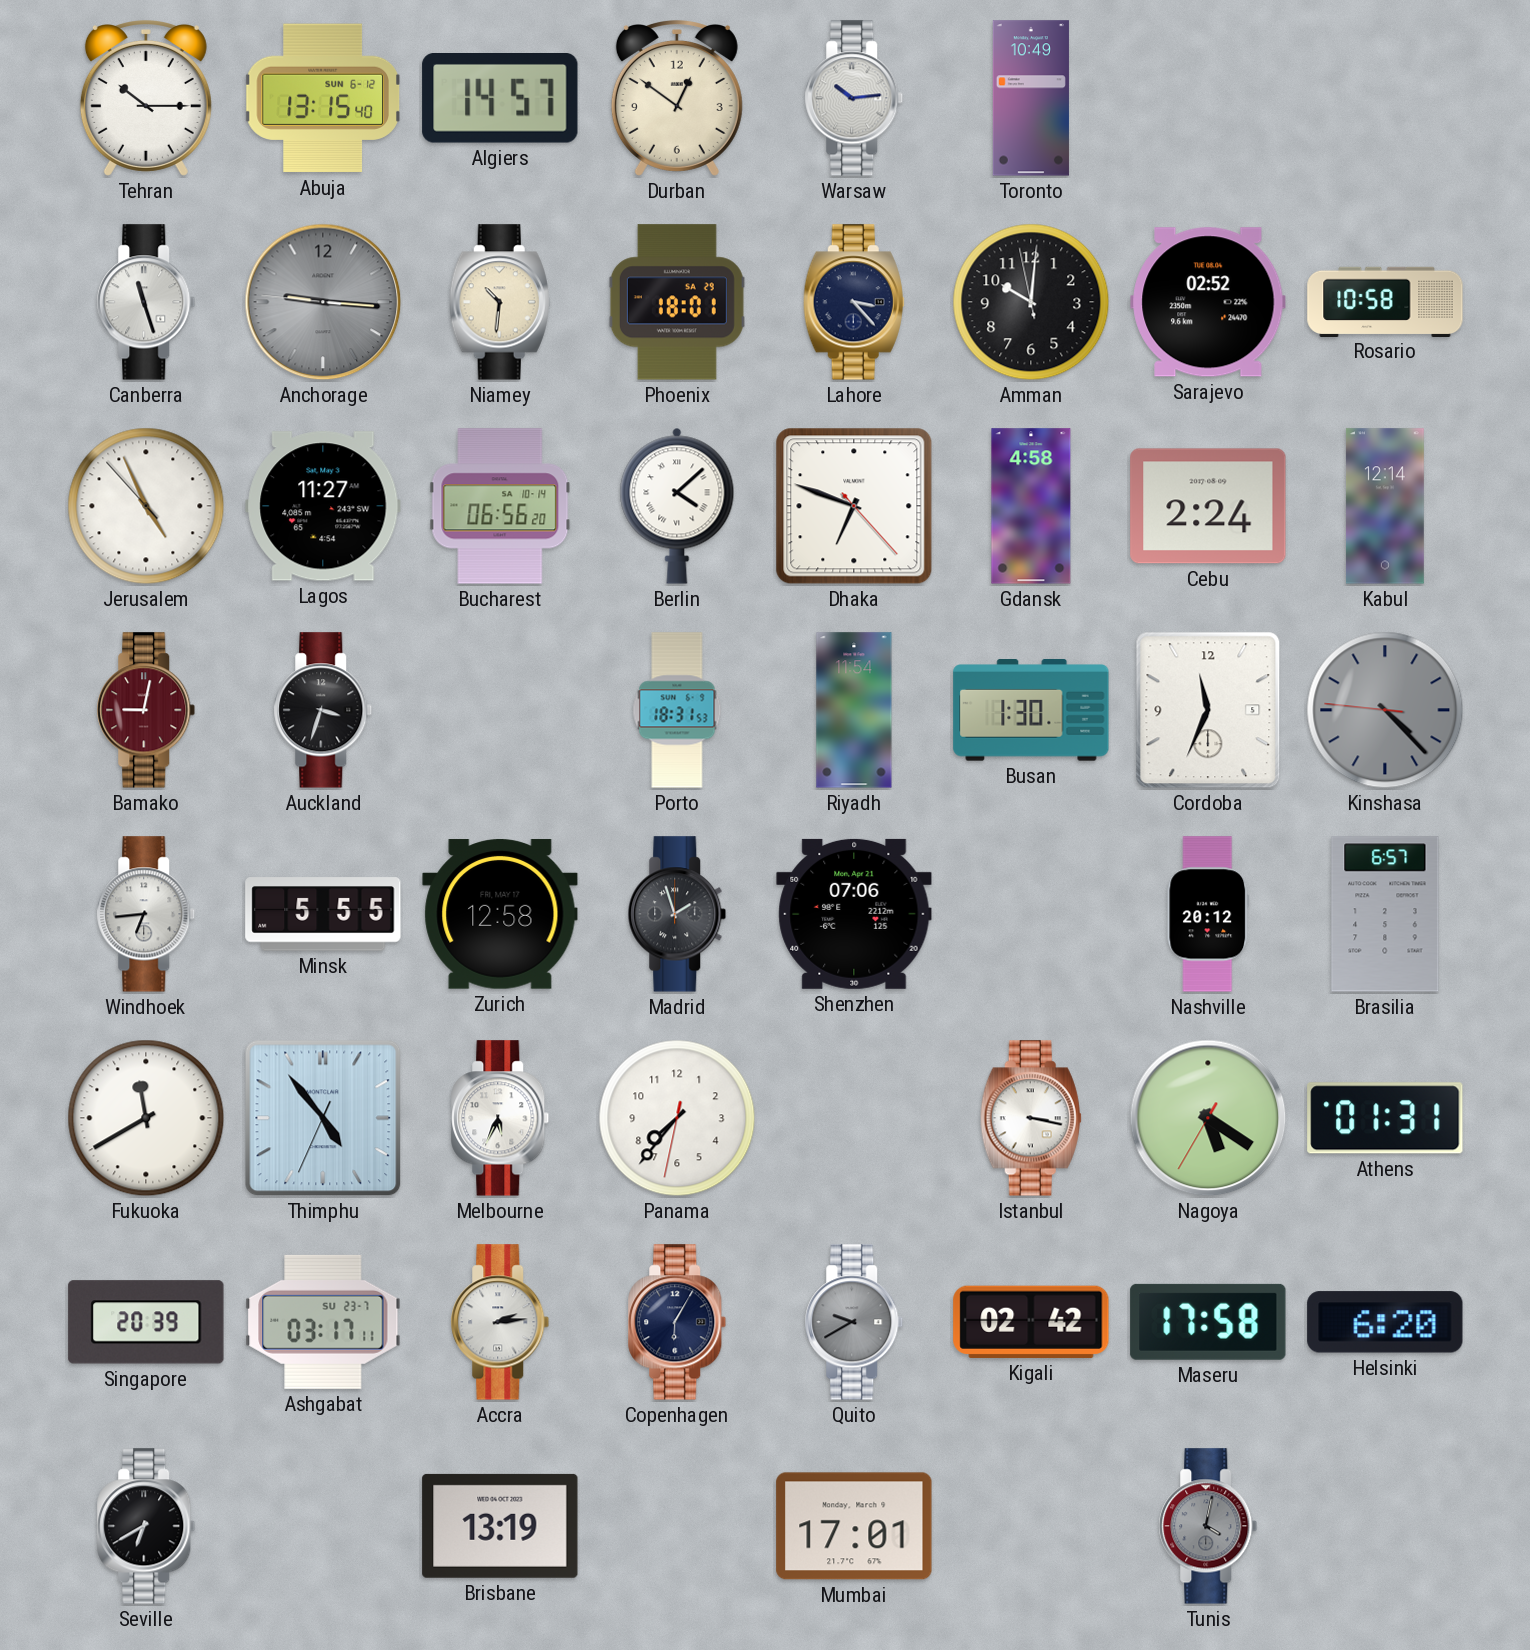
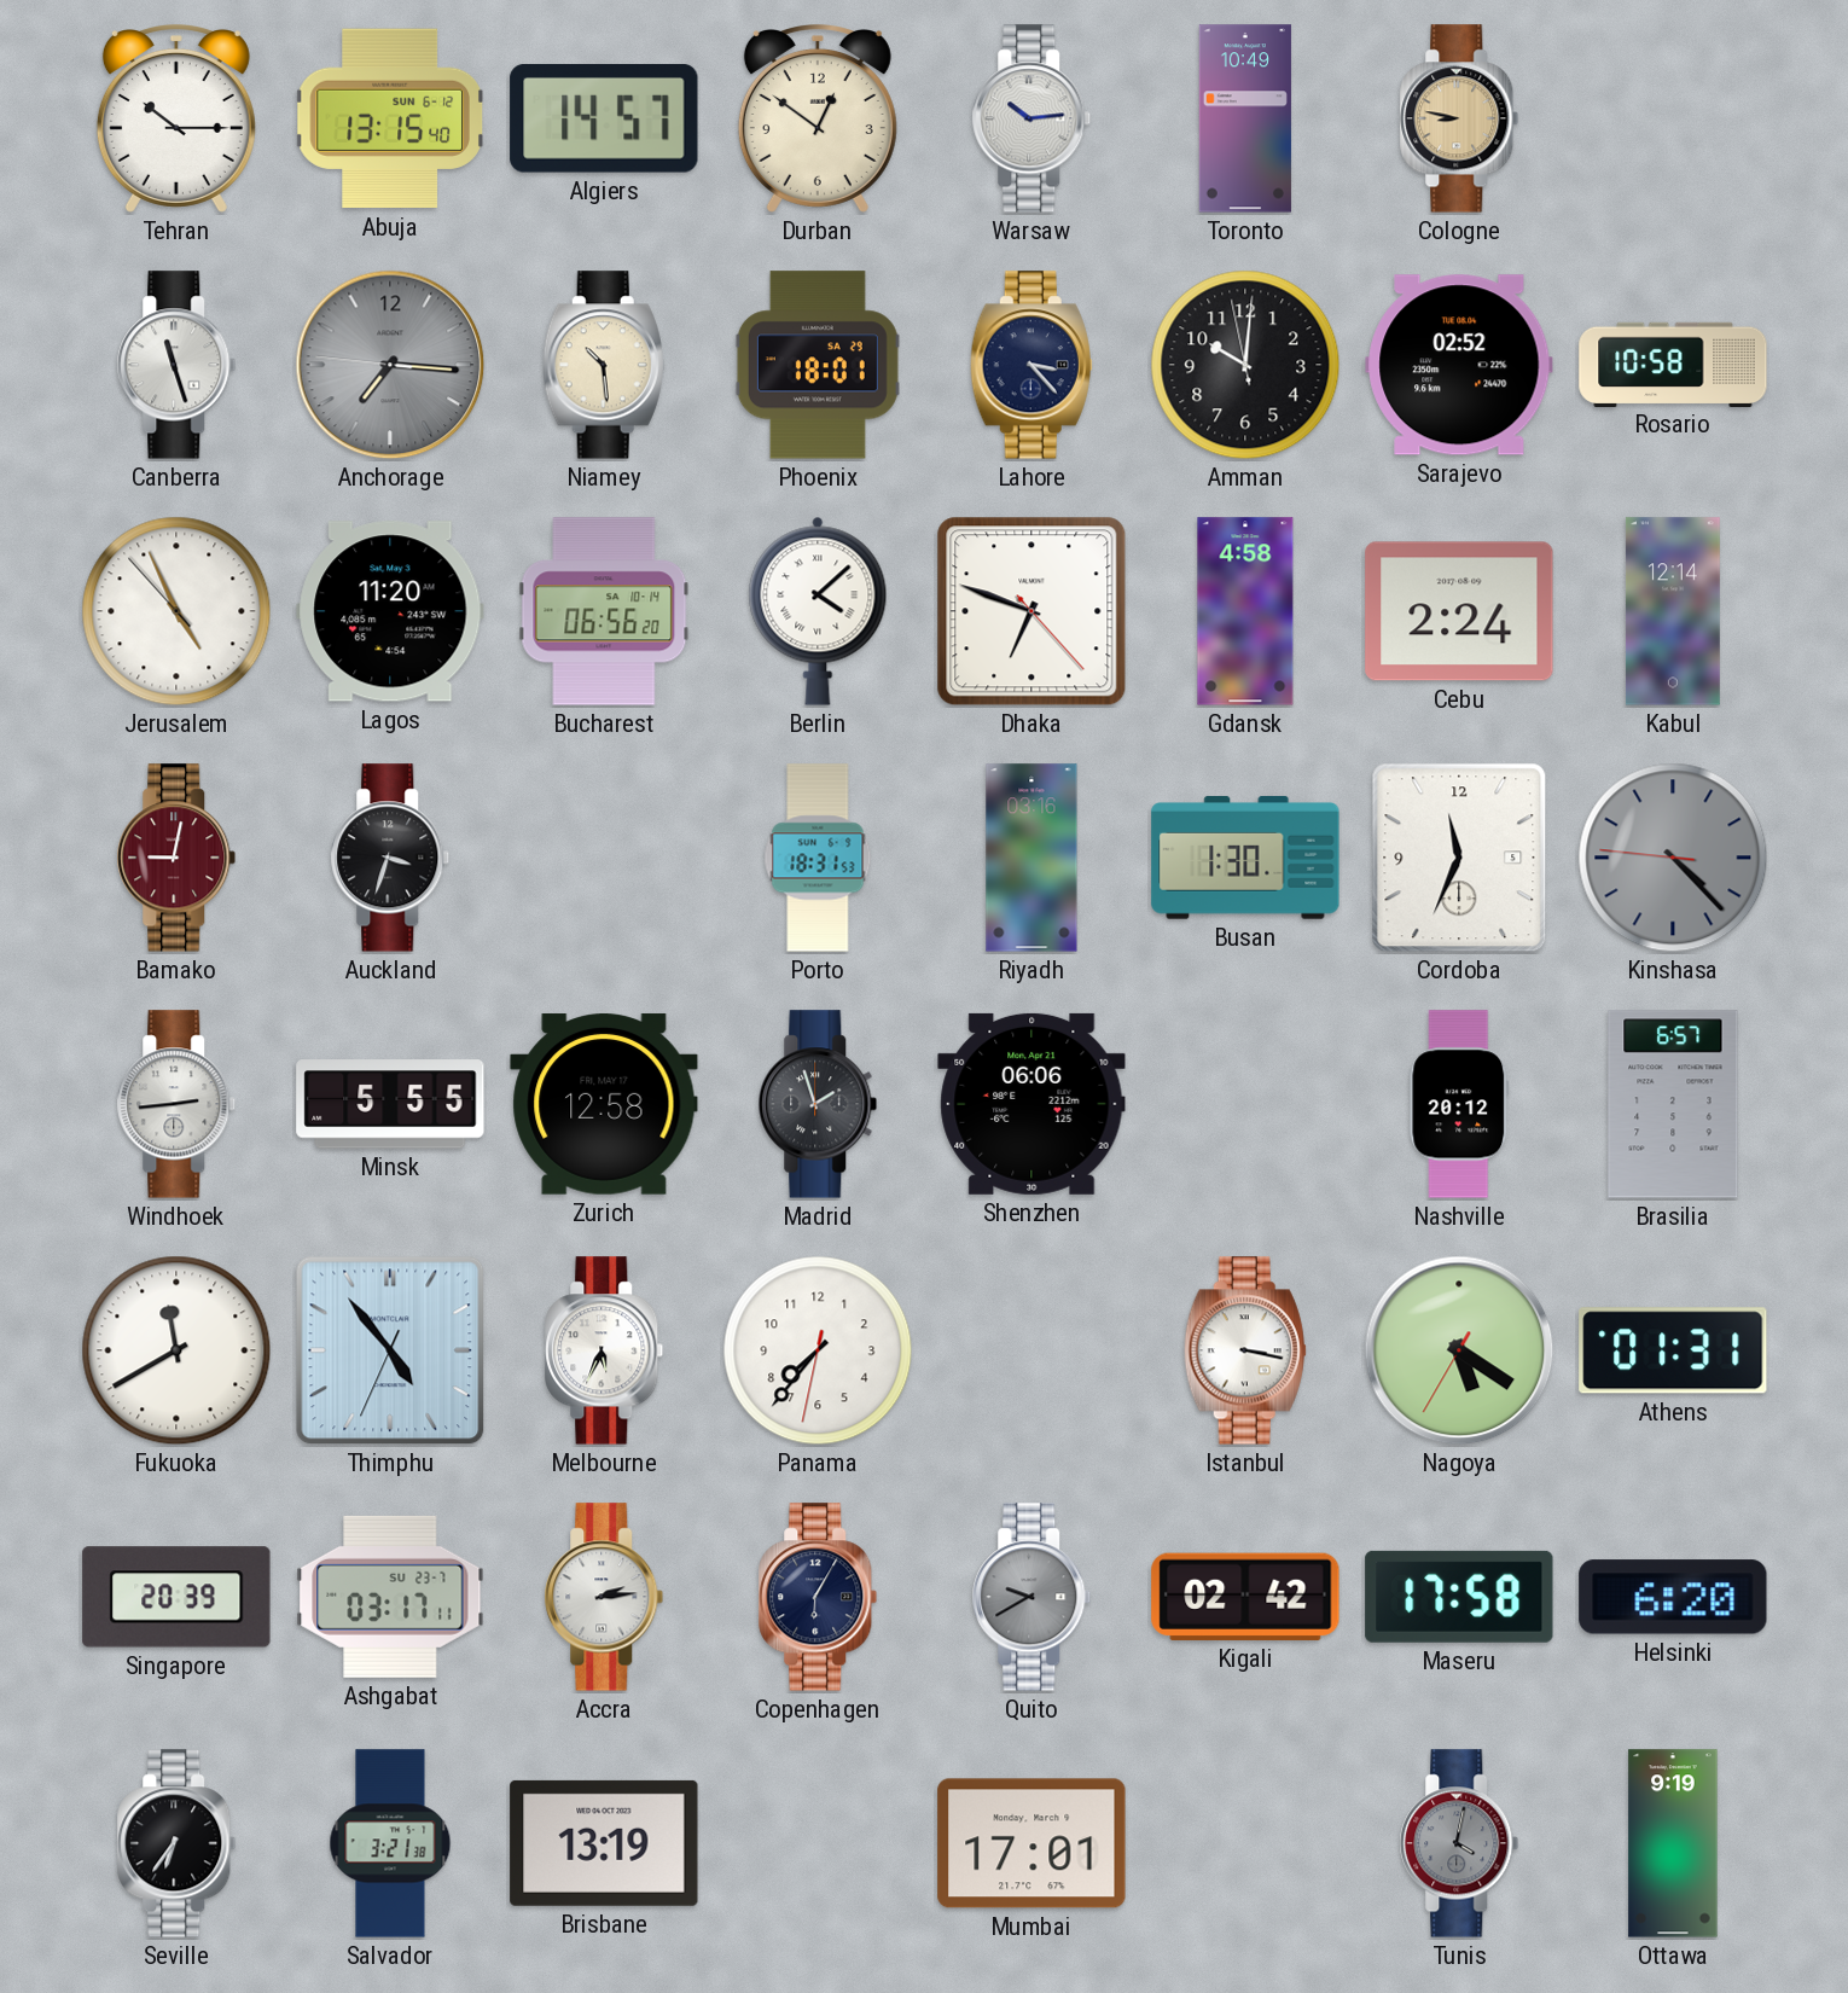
Cologne: none -> 8:47 (1459, 118)
Anchorage: 9:15 -> 7:15 (390, 365)
Niamey: 10:31 -> 10:29 (604, 365)
Lagos: 11:27 -> 11:20 (390, 611)
Riyadh: 11:54 -> 03:16 (1031, 858)
Windhoek: 6:44 -> 2:44 (176, 1104)
Shenzhen: 07:06 -> 06:06 (1031, 1104)
Seville: 6:40 -> 6:36 (176, 1843)
Salvador: none -> 3:21 (390, 1843)
Ottawa: none -> 9:19 (1673, 1843)
